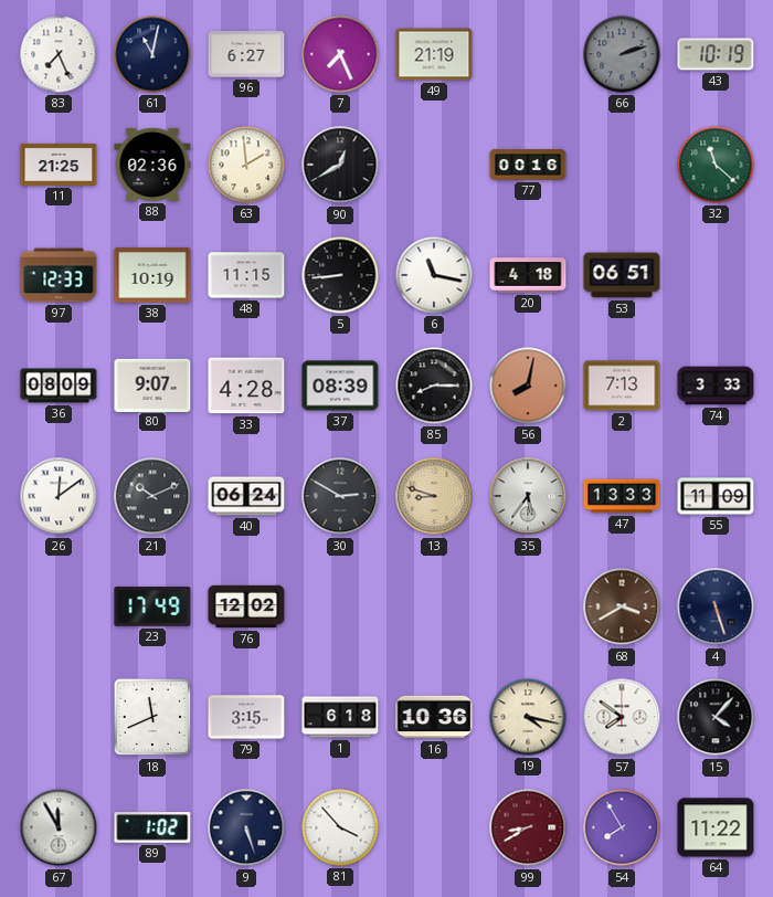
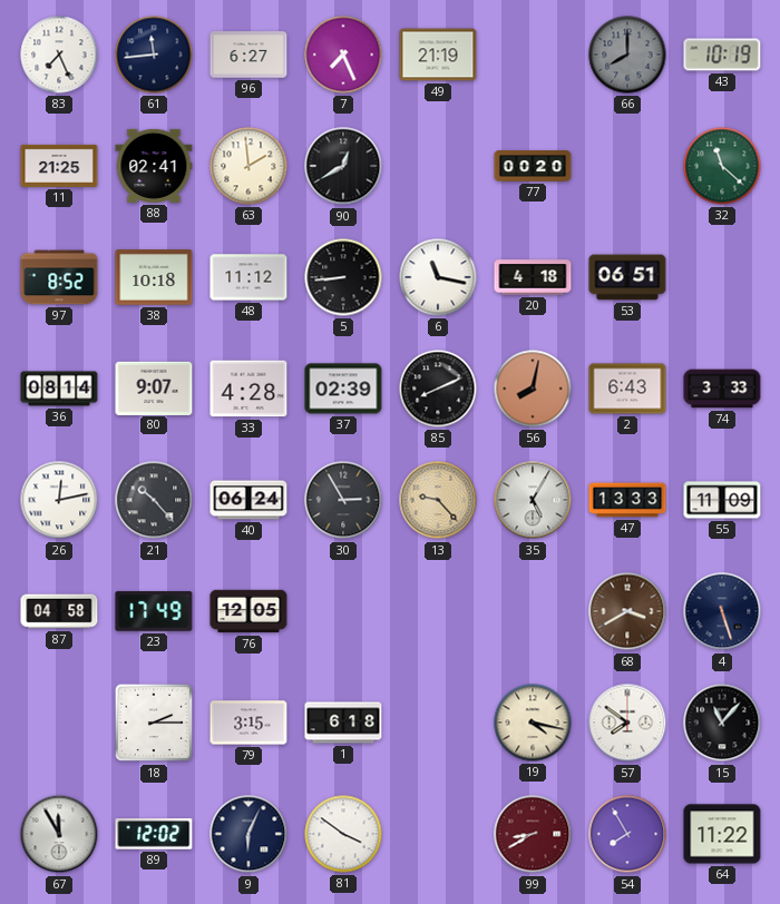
61: 11:02 -> 11:44 (154, 55)
66: 2:12 -> 8:00 (627, 55)
88: 02:36 -> 02:41 (154, 166)
77: 00:16 -> 00:20 (533, 166)
97: 12:33 -> 8:52 (59, 277)
38: 10:19 -> 10:18 (154, 277)
48: 11:15 -> 11:12 (248, 277)
36: 08:09 -> 08:14 (59, 389)
37: 08:39 -> 02:39 (343, 389)
85: 8:15 -> 8:11 (438, 389)
2: 7:13 -> 6:43 (627, 389)
26: 12:09 -> 12:13 (59, 500)
21: 10:11 -> 10:23 (154, 500)
30: 2:50 -> 2:55 (343, 500)
13: 8:48 -> 9:23 (438, 500)
35: 5:36 -> 5:05 (533, 500)
87: none -> 04:58 (59, 611)
76: 12:02 -> 12:05 (248, 611)
18: 11:41 -> 2:15 (154, 723)
16: 10:36 -> none (434, 717)
15: 4:07 -> 11:07 (722, 723)
89: 1:02 -> 12:02 (154, 835)
9: 5:27 -> 6:04 (248, 834)
81: 3:53 -> 3:51 (343, 834)
